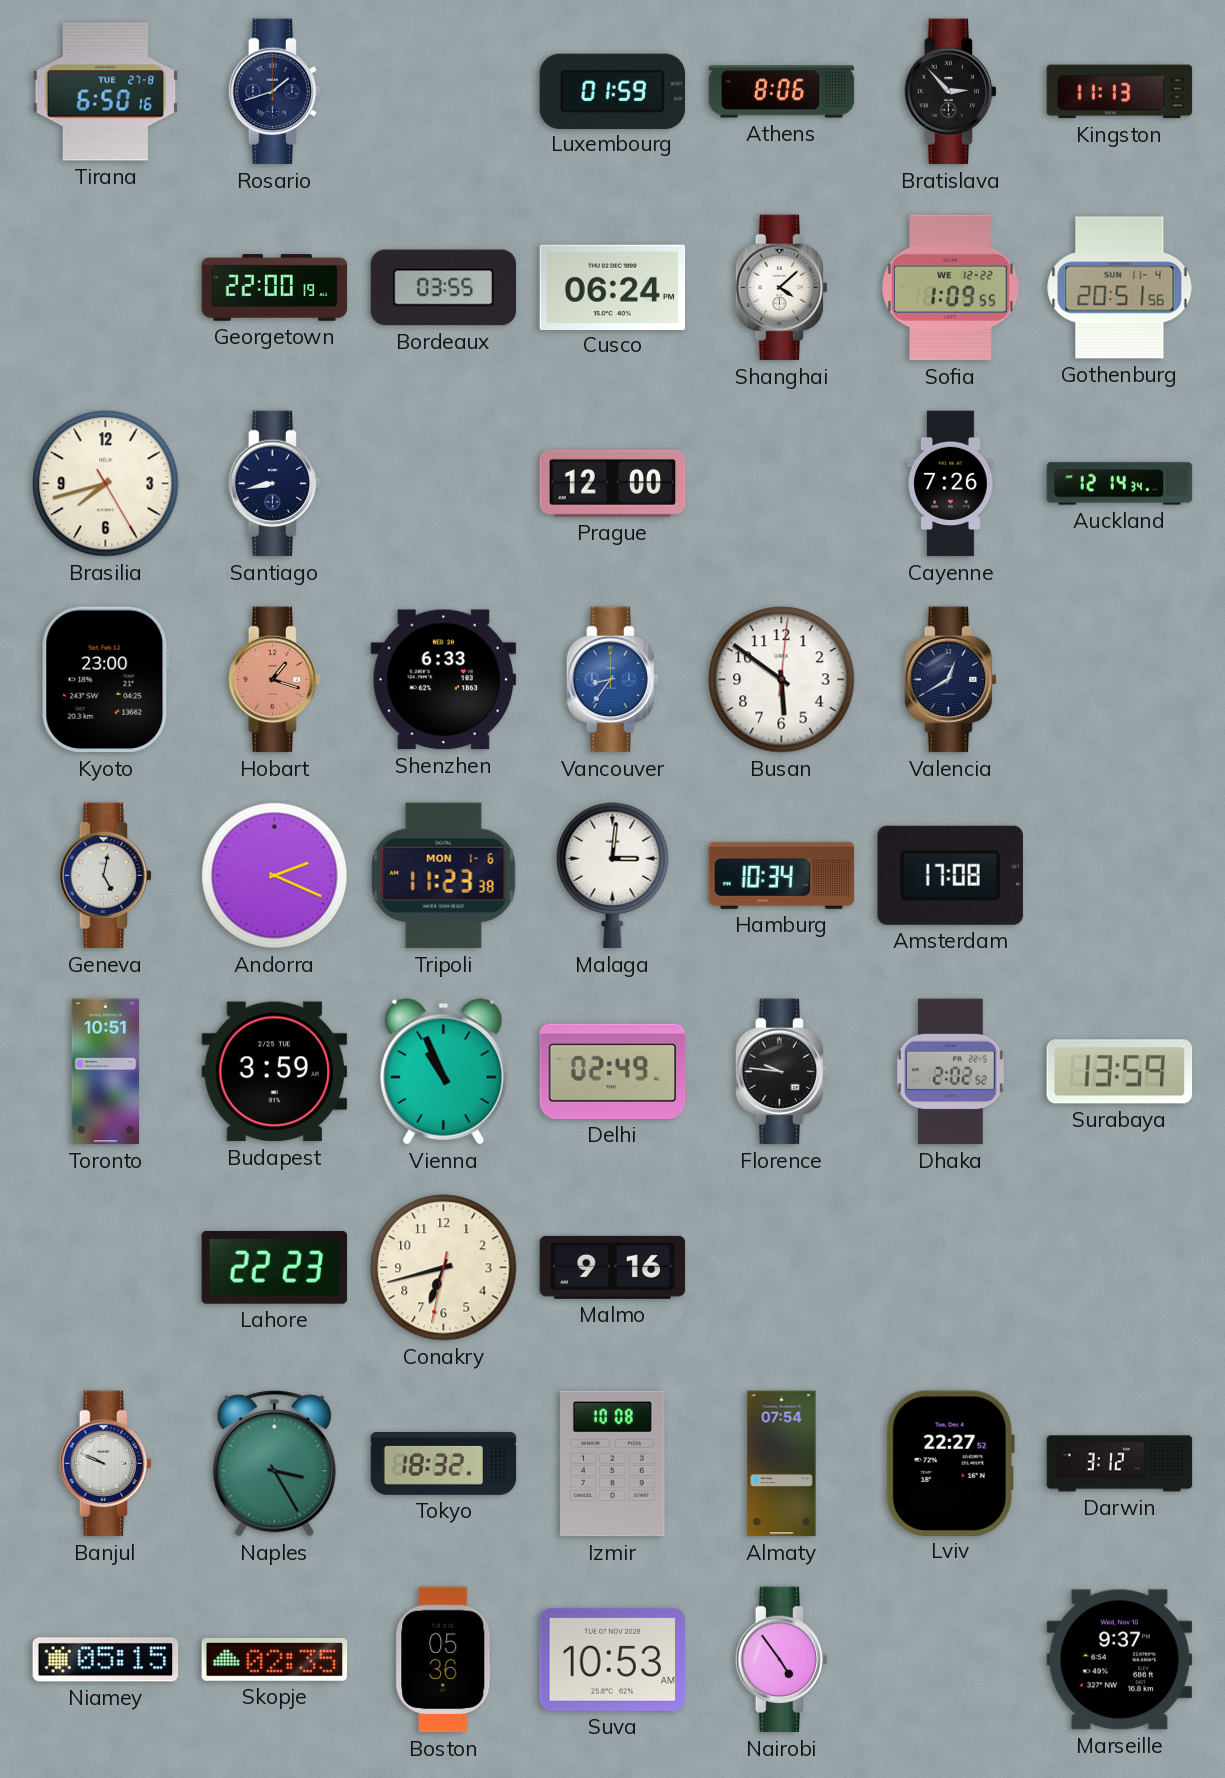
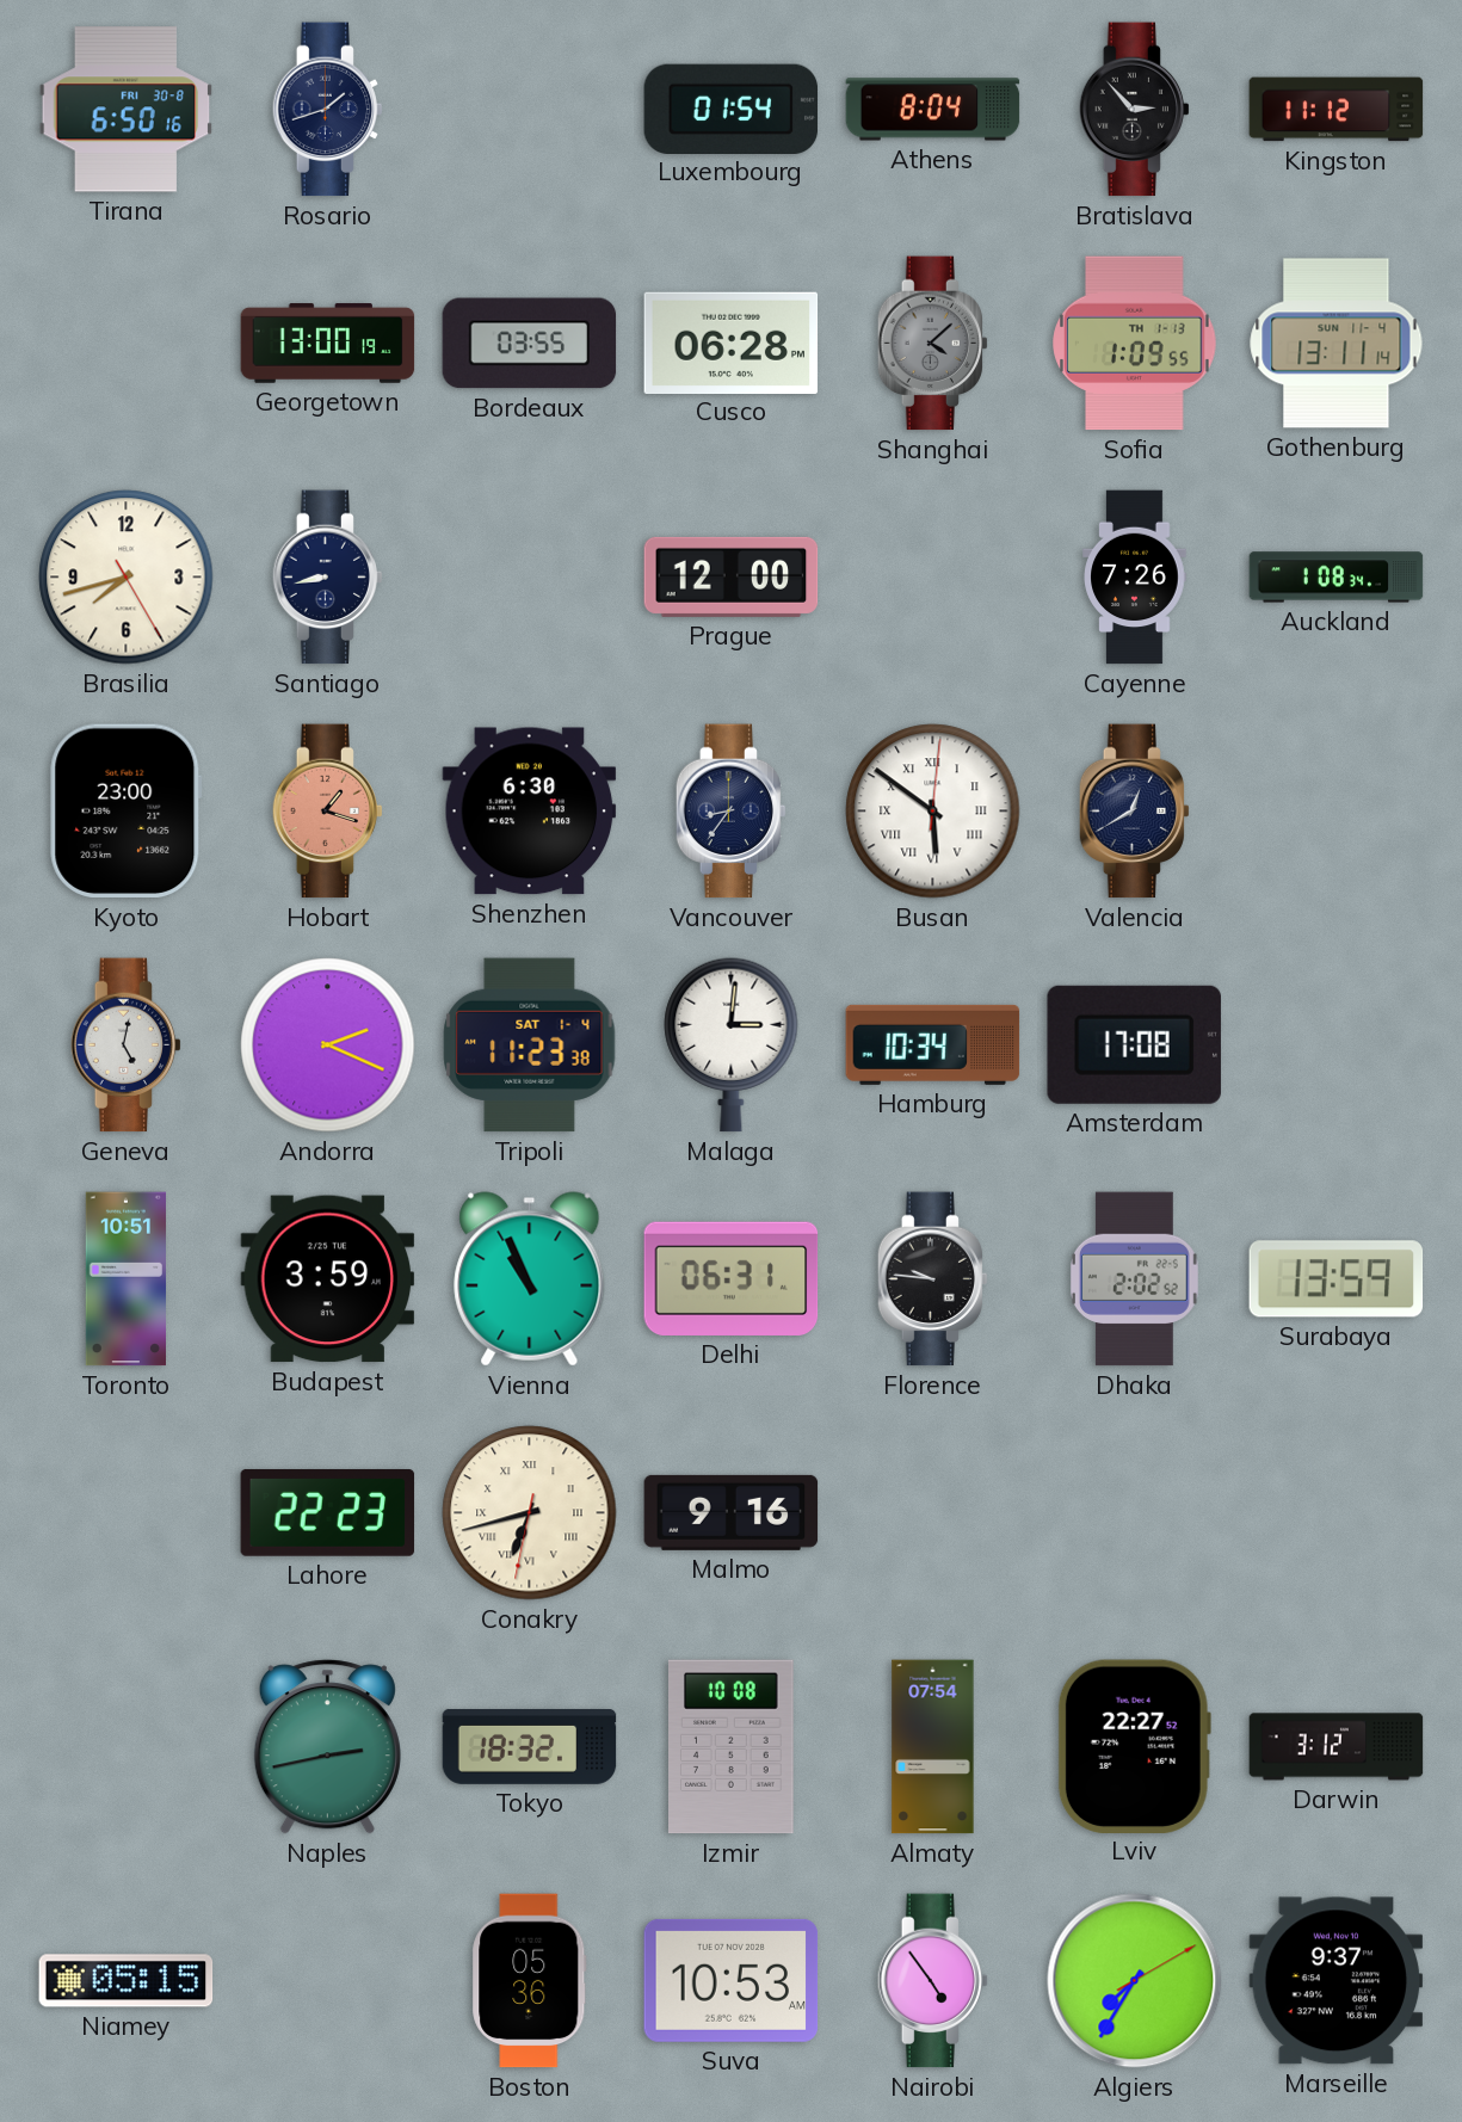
Tirana date: TUE 27-8 -> FRI 30-8 (127, 110)
Luxembourg: 01:59 -> 01:54 (732, 109)
Athens: 8:06 -> 8:04 (933, 110)
Kingston: 11:13 -> 11:12 (1337, 110)
Georgetown: 22:00 -> 13:00 (328, 344)
Cusco: 06:24 -> 06:28 (732, 343)
Shanghai dial: white -> grey (933, 344)
Sofia date: WE 12-22 -> TH 1-13 (1135, 344)
Gothenburg: 20:51 -> 13:11 (1337, 344)
Auckland: 12:14 -> 1:08 (1337, 578)
Shenzhen: 6:33 -> 6:30 (530, 812)
Vancouver dial: blue -> navy (732, 812)
Busan numerals: Arabic -> Roman (933, 812)
Tripoli date: MON 1-6 -> SAT 1-4 (530, 1045)
Delhi: 02:49 -> 06:31 (732, 1278)
Conakry numerals: Arabic -> Roman (530, 1513)
Banjul: 9:49 -> none (106, 1464)
Naples: 3:25 -> 2:43 (327, 1747)
Skopje: 02:35 -> none (275, 1659)
Algiers: none -> 7:35 (1135, 1981)
